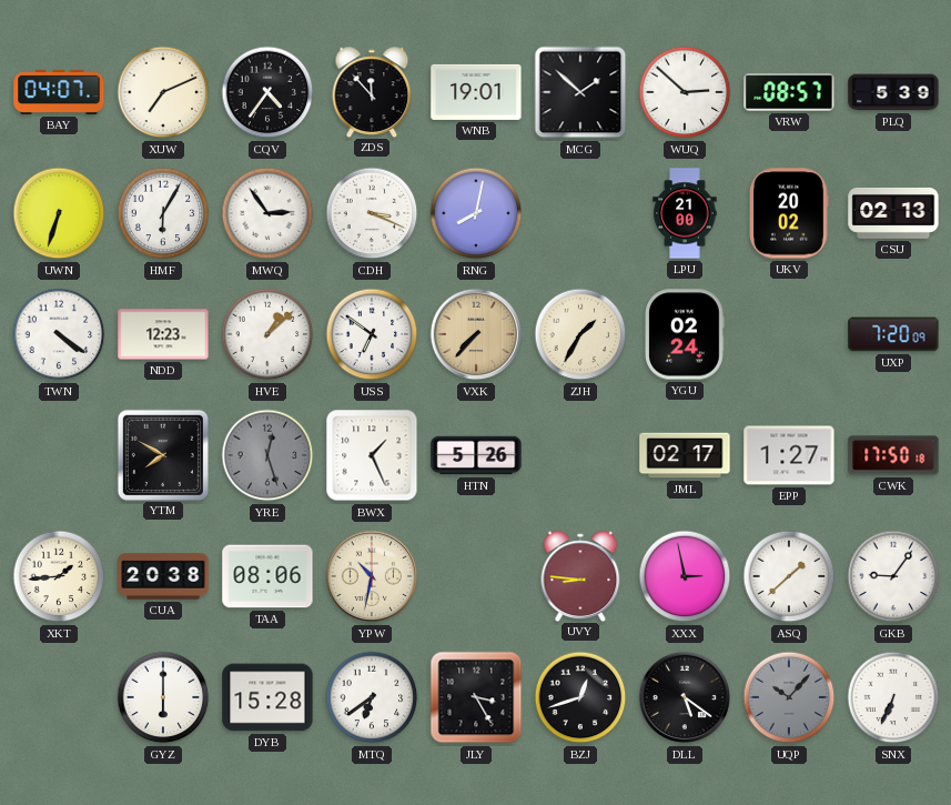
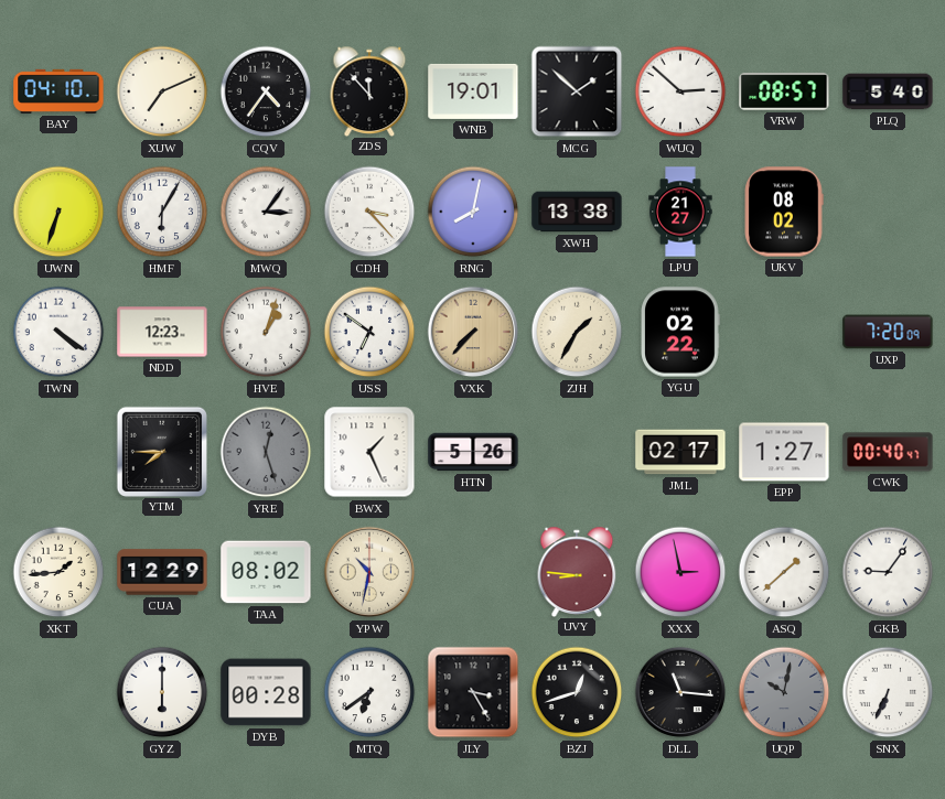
BAY: 04:07 -> 04:10 (58, 91)
PLQ: 5:39 -> 5:40 (888, 91)
MWQ: 2:54 -> 3:06 (266, 212)
CDH: 3:19 -> 3:23 (369, 212)
XWH: none -> 13:38 (577, 212)
LPU: 21:00 -> 21:27 (680, 212)
UKV: 20:02 -> 08:02 (784, 212)
CSU: 02:13 -> none (893, 213)
HVE: 1:08 -> 1:03 (266, 332)
YGU: 02:24 -> 02:22 (680, 332)
YTM: 7:50 -> 7:45 (161, 451)
CWK: 17:50 -> 00:40 (888, 452)
CUA: 20:38 -> 12:29 (162, 572)
TAA: 08:06 -> 08:02 (266, 572)
DYB: 15:28 -> 00:28 (266, 692)
DLL: 5:21 -> 11:16 (680, 692)
UQP: 10:07 -> 10:02 (784, 692)
